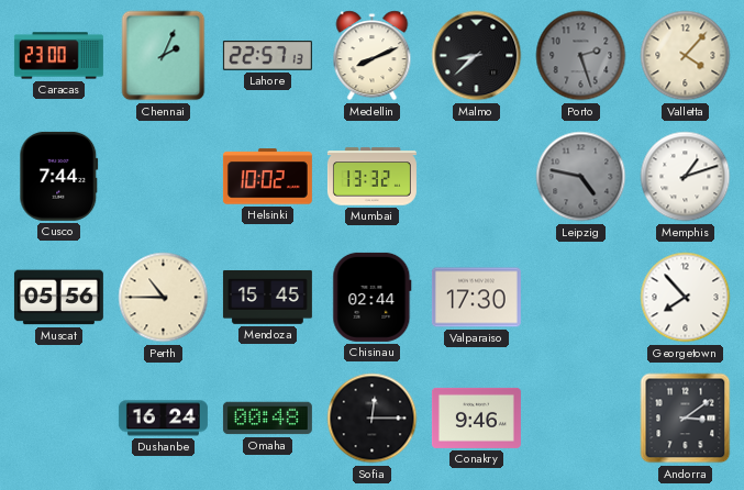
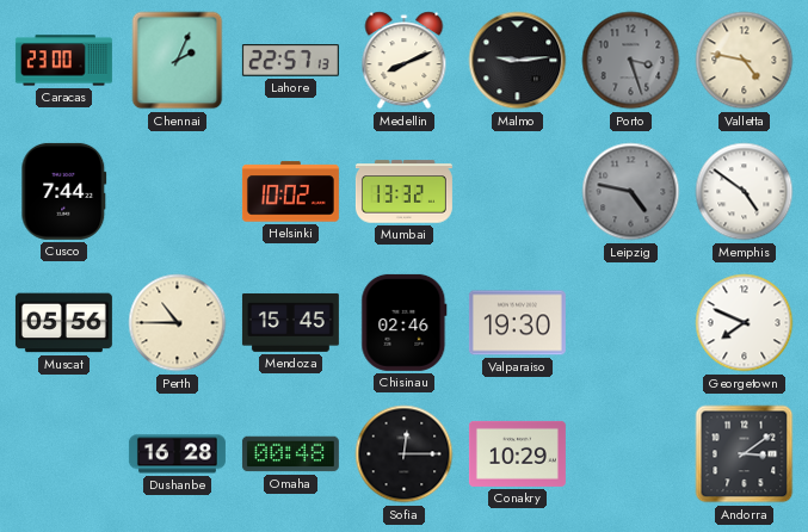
Malmo: 8:38 -> 9:14 (518, 61)
Porto: 2:27 -> 3:27 (631, 61)
Valletta: 4:07 -> 4:47 (745, 61)
Memphis: 1:12 -> 4:51 (745, 192)
Chisinau: 02:44 -> 02:46 (405, 322)
Valparaiso: 17:30 -> 19:30 (517, 323)
Georgetown: 7:53 -> 7:49 (745, 323)
Dushanbe: 16:24 -> 16:28 (177, 454)
Conakry: 9:46 -> 10:29 (517, 453)
